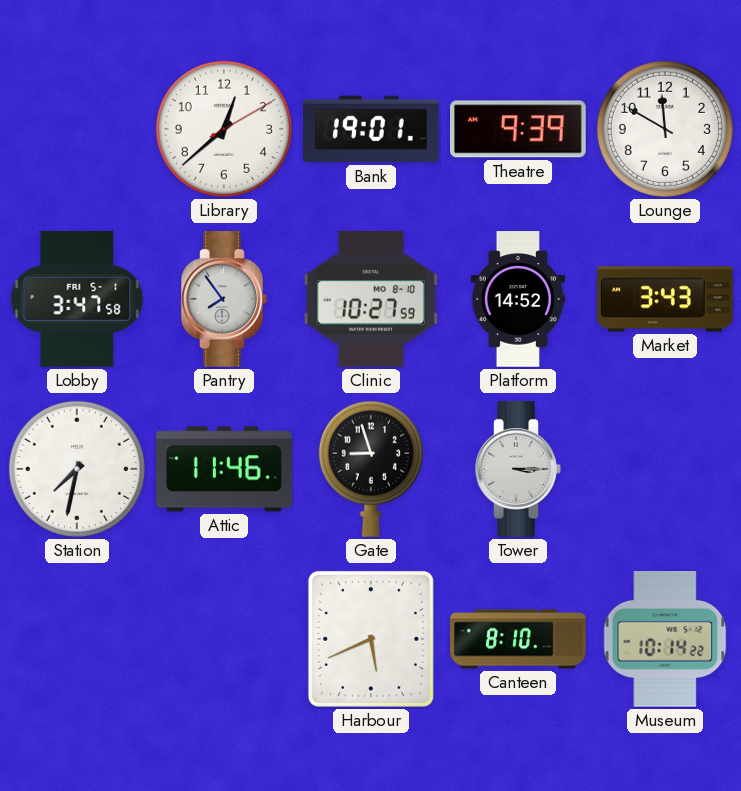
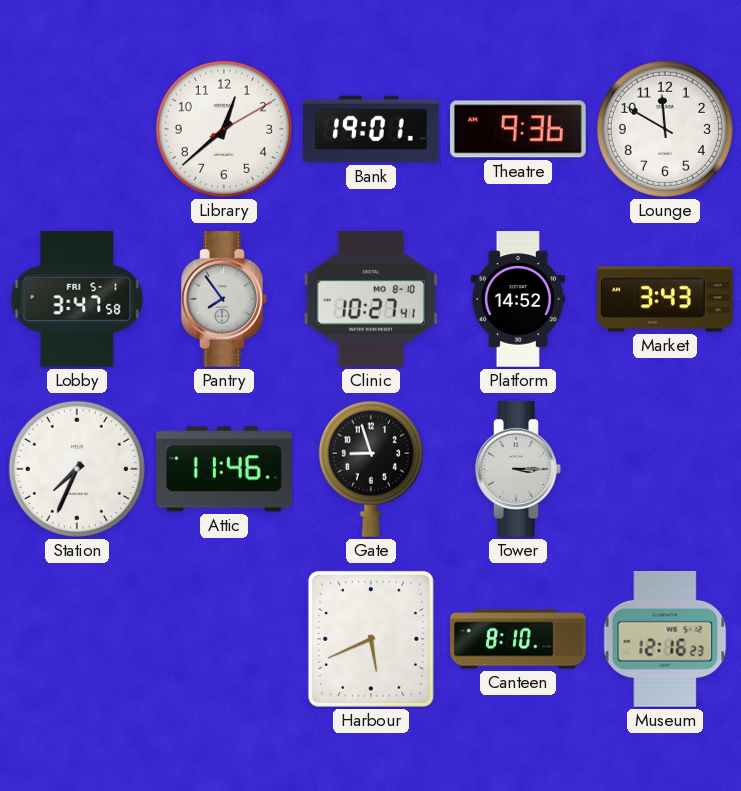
Theatre: 9:39 -> 9:36 (519, 129)
Clinic: 10:27:59 -> 10:27:41 (371, 299)
Station: 7:32 -> 7:34 (77, 469)
Museum: 10:14 -> 12:16 (665, 640)
